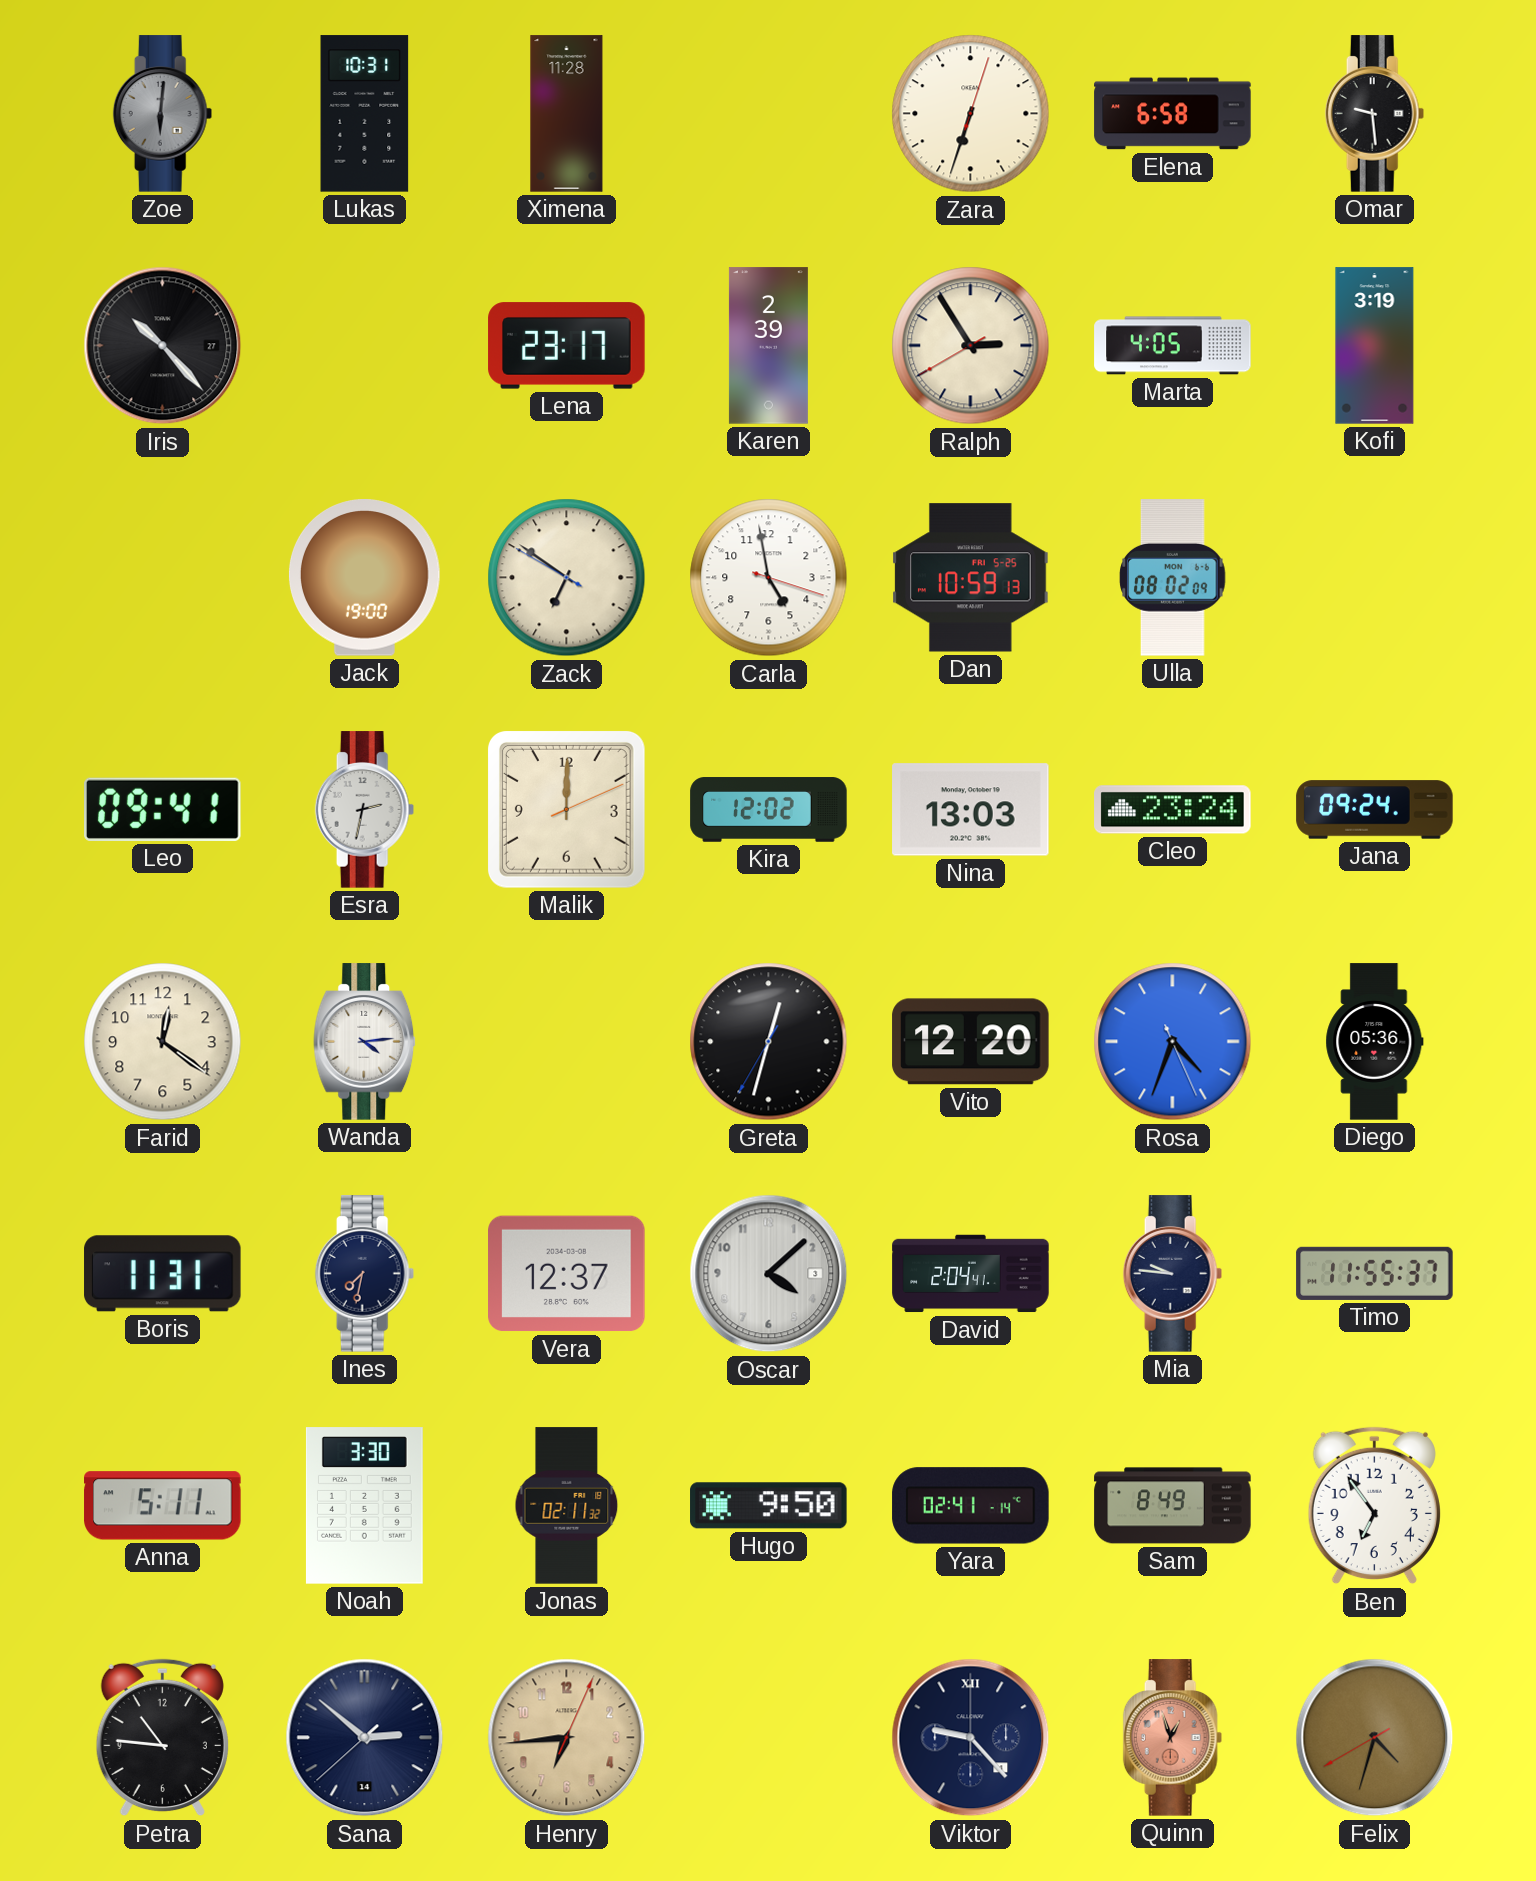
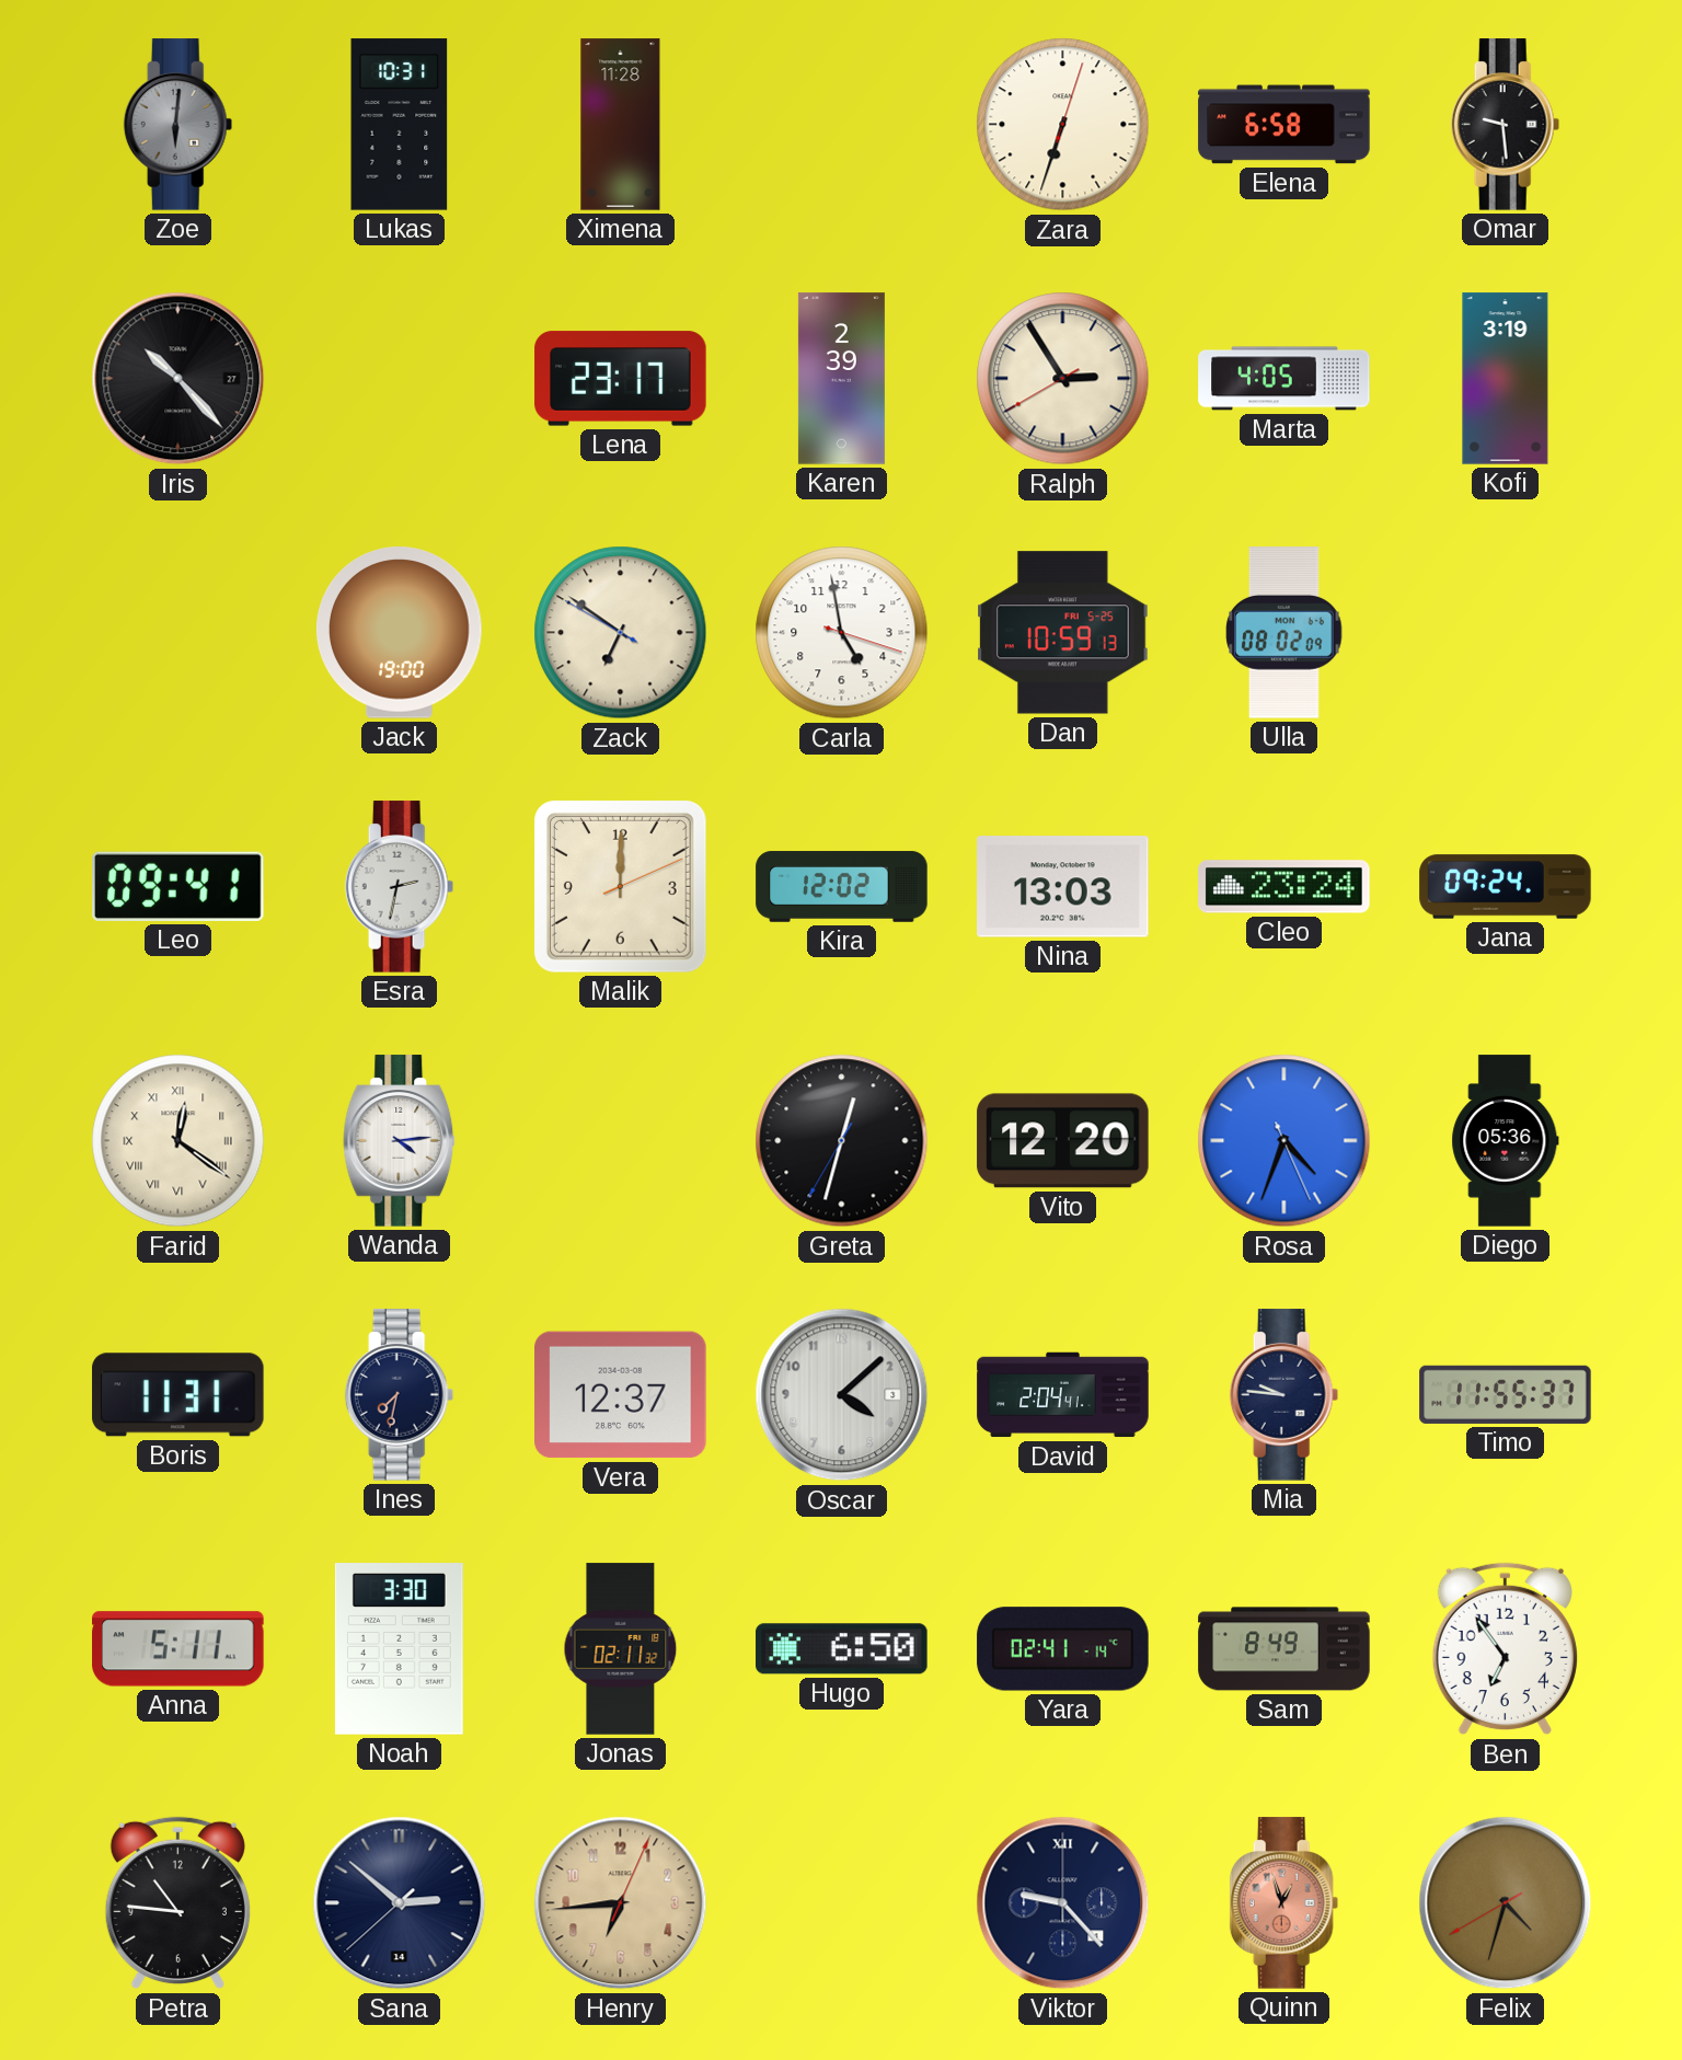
Farid numerals: Arabic -> Roman (178, 1141)
Hugo: 9:50 -> 6:50 (842, 1649)
